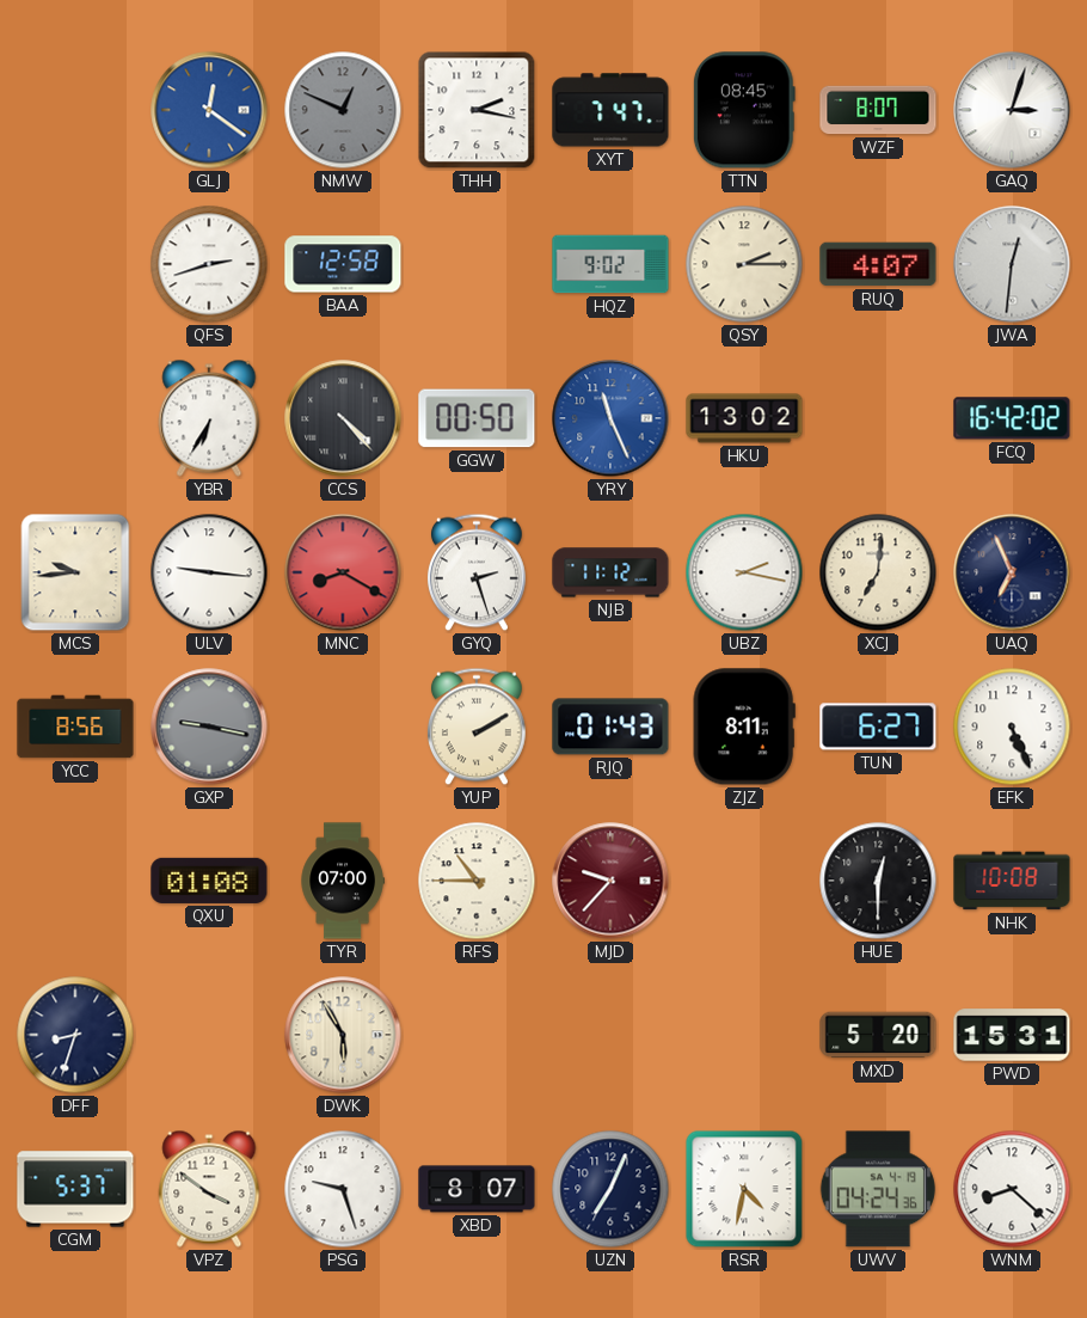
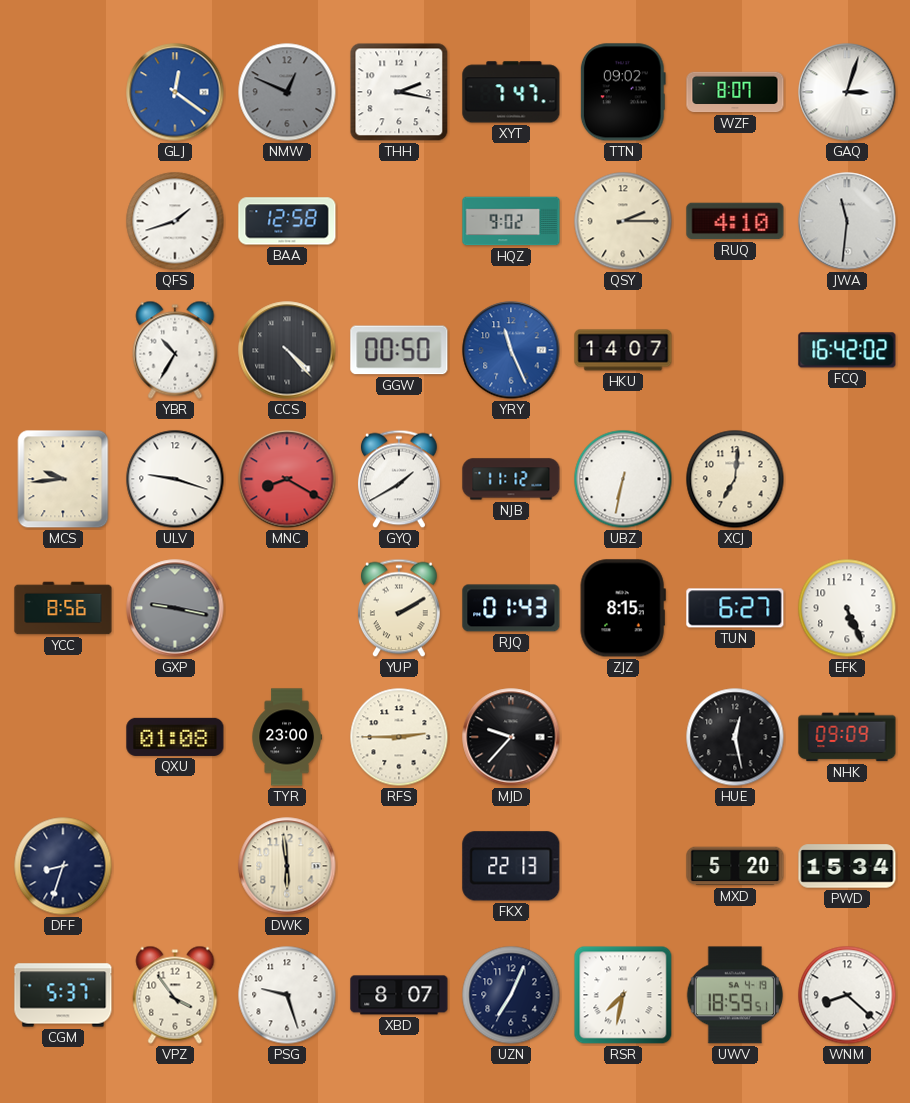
TTN: 08:45 -> 09:02 (623, 92)
QFS: 2:42 -> 1:42 (175, 221)
RUQ: 4:07 -> 4:10 (735, 221)
JWA: 12:31 -> 11:31 (847, 221)
YBR: 6:35 -> 10:35 (175, 350)
HKU: 13:02 -> 14:07 (623, 350)
ULV: 9:16 -> 9:18 (175, 479)
GYQ: 2:27 -> 1:40 (399, 479)
UBZ: 2:17 -> 6:32 (623, 479)
UAQ: 6:56 -> none (1012, 572)
ZJZ: 8:11 -> 8:15 (623, 608)
TYR: 07:00 -> 23:00 (287, 737)
RFS: 10:45 -> 2:45 (399, 737)
MJD dial: burgundy -> black (511, 737)
HUE: 12:30 -> 12:28 (735, 737)
NHK: 10:08 -> 09:09 (847, 737)
DWK: 5:55 -> 5:59 (287, 866)
FKX: none -> 22:13 (511, 866)
PWD: 15:31 -> 15:34 (847, 866)
VPZ: 3:51 -> 3:54 (175, 995)
RSR: 4:32 -> 7:32 (623, 995)
UWV: 04:24 -> 18:59 (735, 995)
